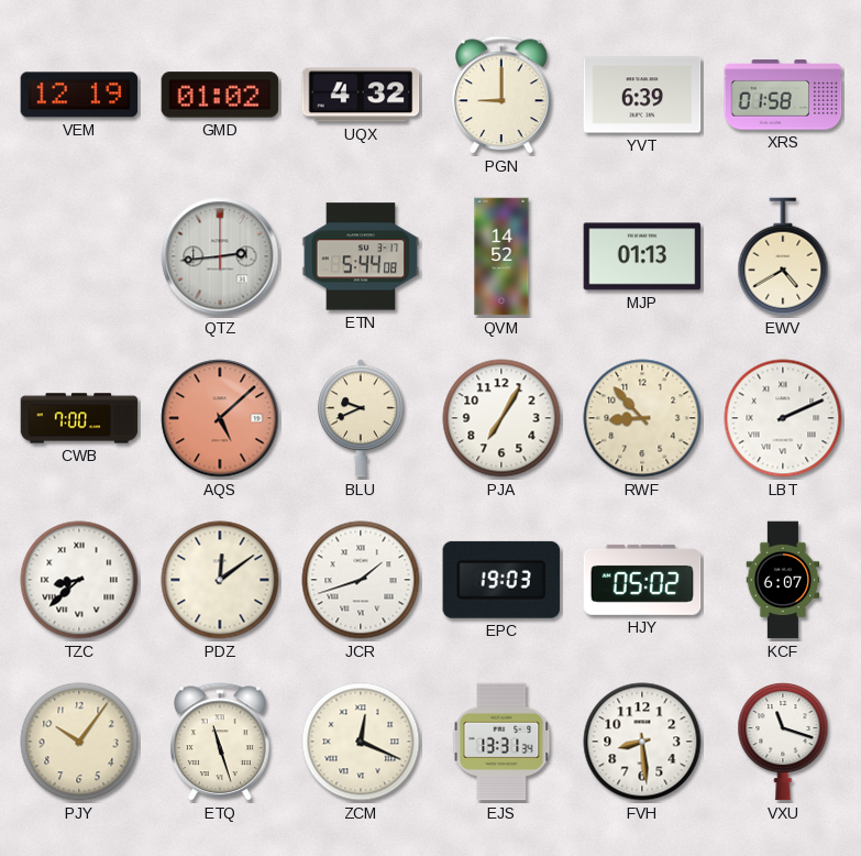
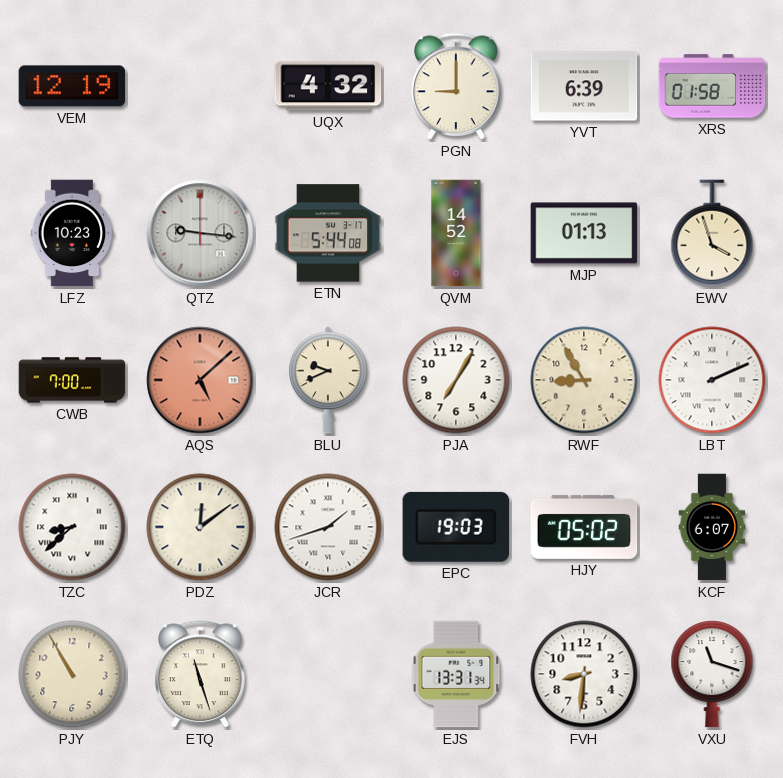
GMD: 01:02 -> none (220, 95)
LFZ: none -> 10:23 (72, 233)
QTZ: 2:44 -> 9:16 (200, 233)
EWV: 4:40 -> 3:57 (712, 233)
RWF: 8:53 -> 8:55 (584, 380)
PJY: 10:06 -> 10:55 (72, 674)
ZCM: 12:19 -> none (361, 742)
FVH: 8:29 -> 8:31 (584, 674)
